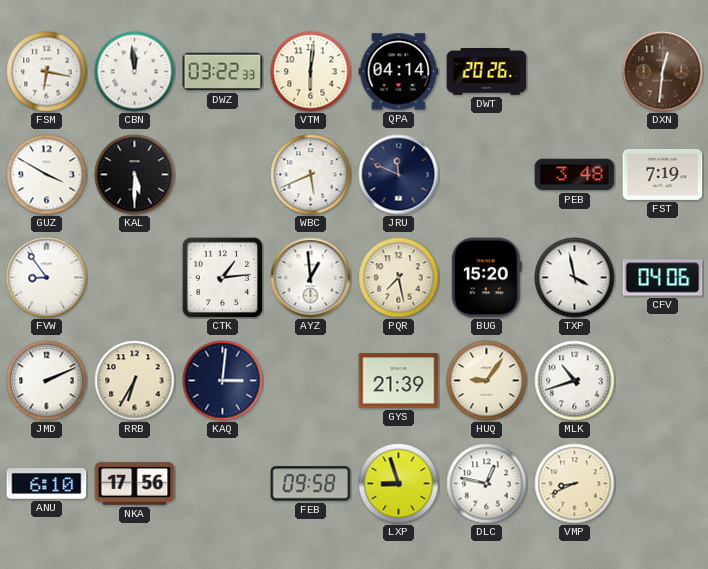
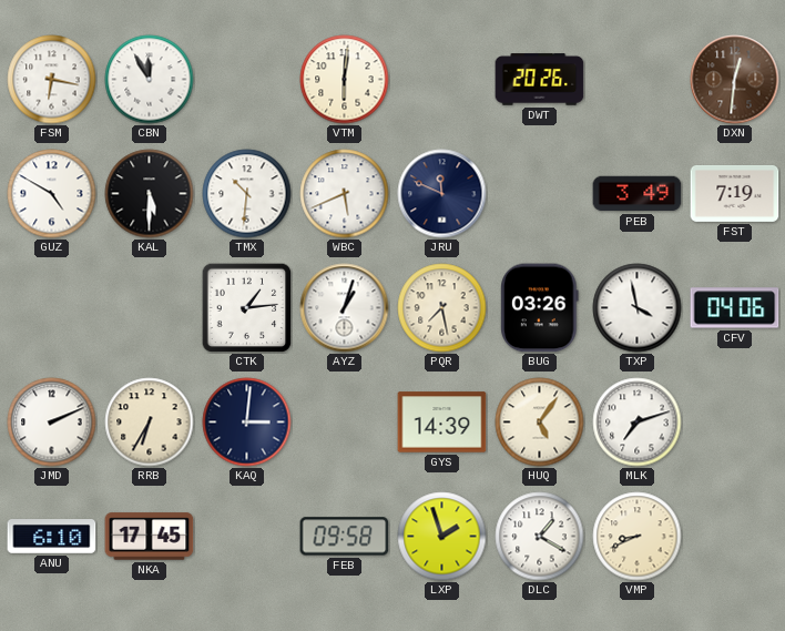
CBN: 11:59 -> 11:55 (150, 80)
DWZ: 03:22 -> none (223, 72)
QPA: 04:14 -> none (399, 72)
GUZ: 3:50 -> 4:50 (52, 194)
TMX: none -> 10:31 (247, 194)
PEB: 3:48 -> 3:49 (638, 194)
FVW: 8:54 -> none (47, 278)
AYZ: 12:59 -> 1:03 (345, 308)
BUG: 15:20 -> 03:26 (540, 308)
GYS: 21:39 -> 14:39 (442, 423)
HUQ: 9:06 -> 5:06 (540, 423)
MLK: 10:42 -> 7:12 (638, 423)
NKA: 17:56 -> 17:45 (150, 537)
LXP: 8:57 -> 1:57 (442, 537)
DLC: 12:47 -> 1:20 (540, 537)
